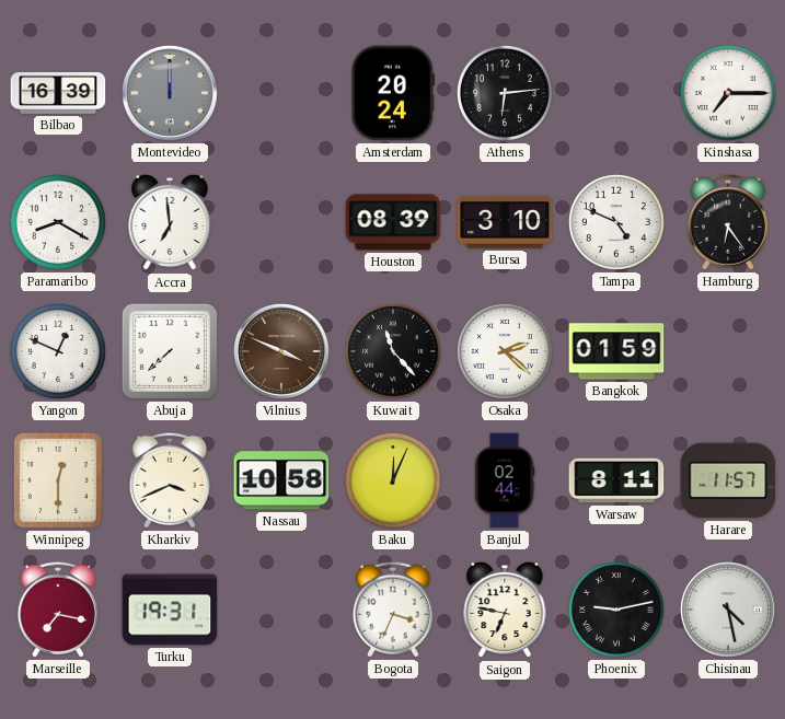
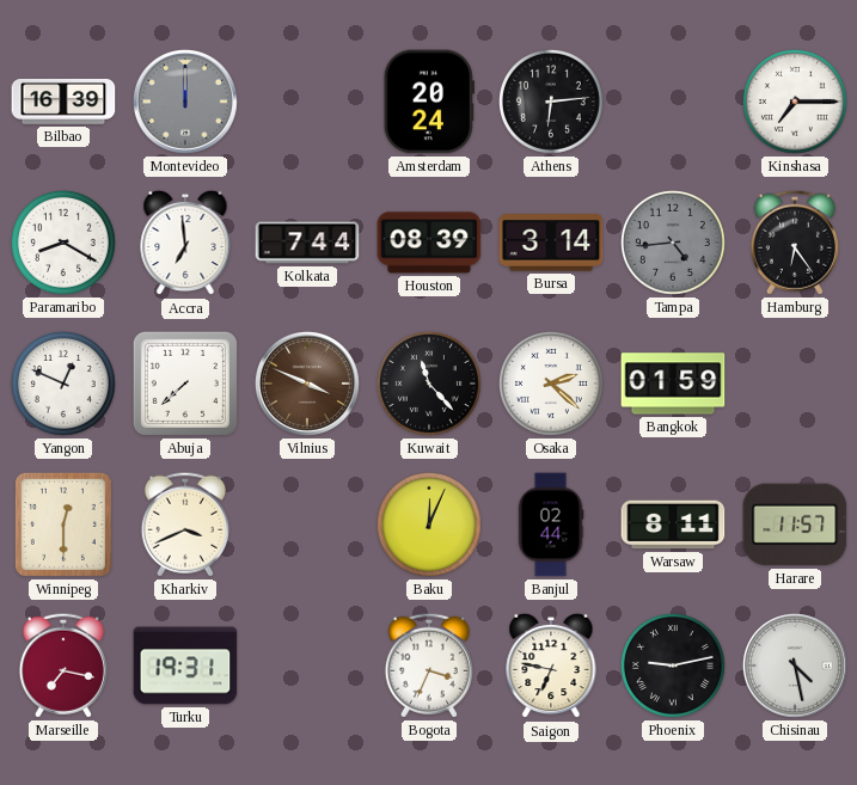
Kolkata: none -> 7:44 (307, 243)
Bursa: 3:10 -> 3:14 (551, 244)
Tampa: 4:49 -> 4:44 (673, 243)
Tampa dial: white -> grey (673, 243)
Nassau: 10:58 -> none (281, 480)
